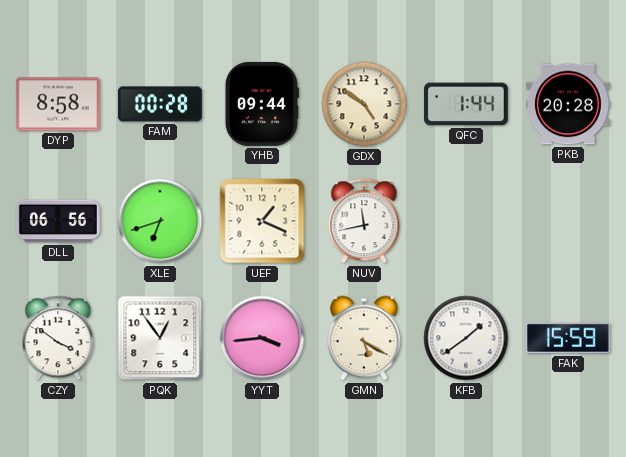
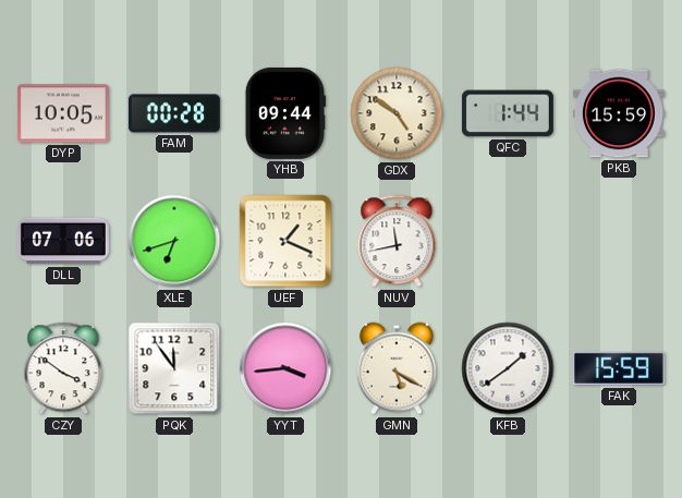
DYP: 8:58 -> 10:05 (63, 113)
PKB: 20:28 -> 15:59 (619, 113)
DLL: 06:56 -> 07:06 (63, 241)
PQK: 12:54 -> 11:54 (174, 368)
